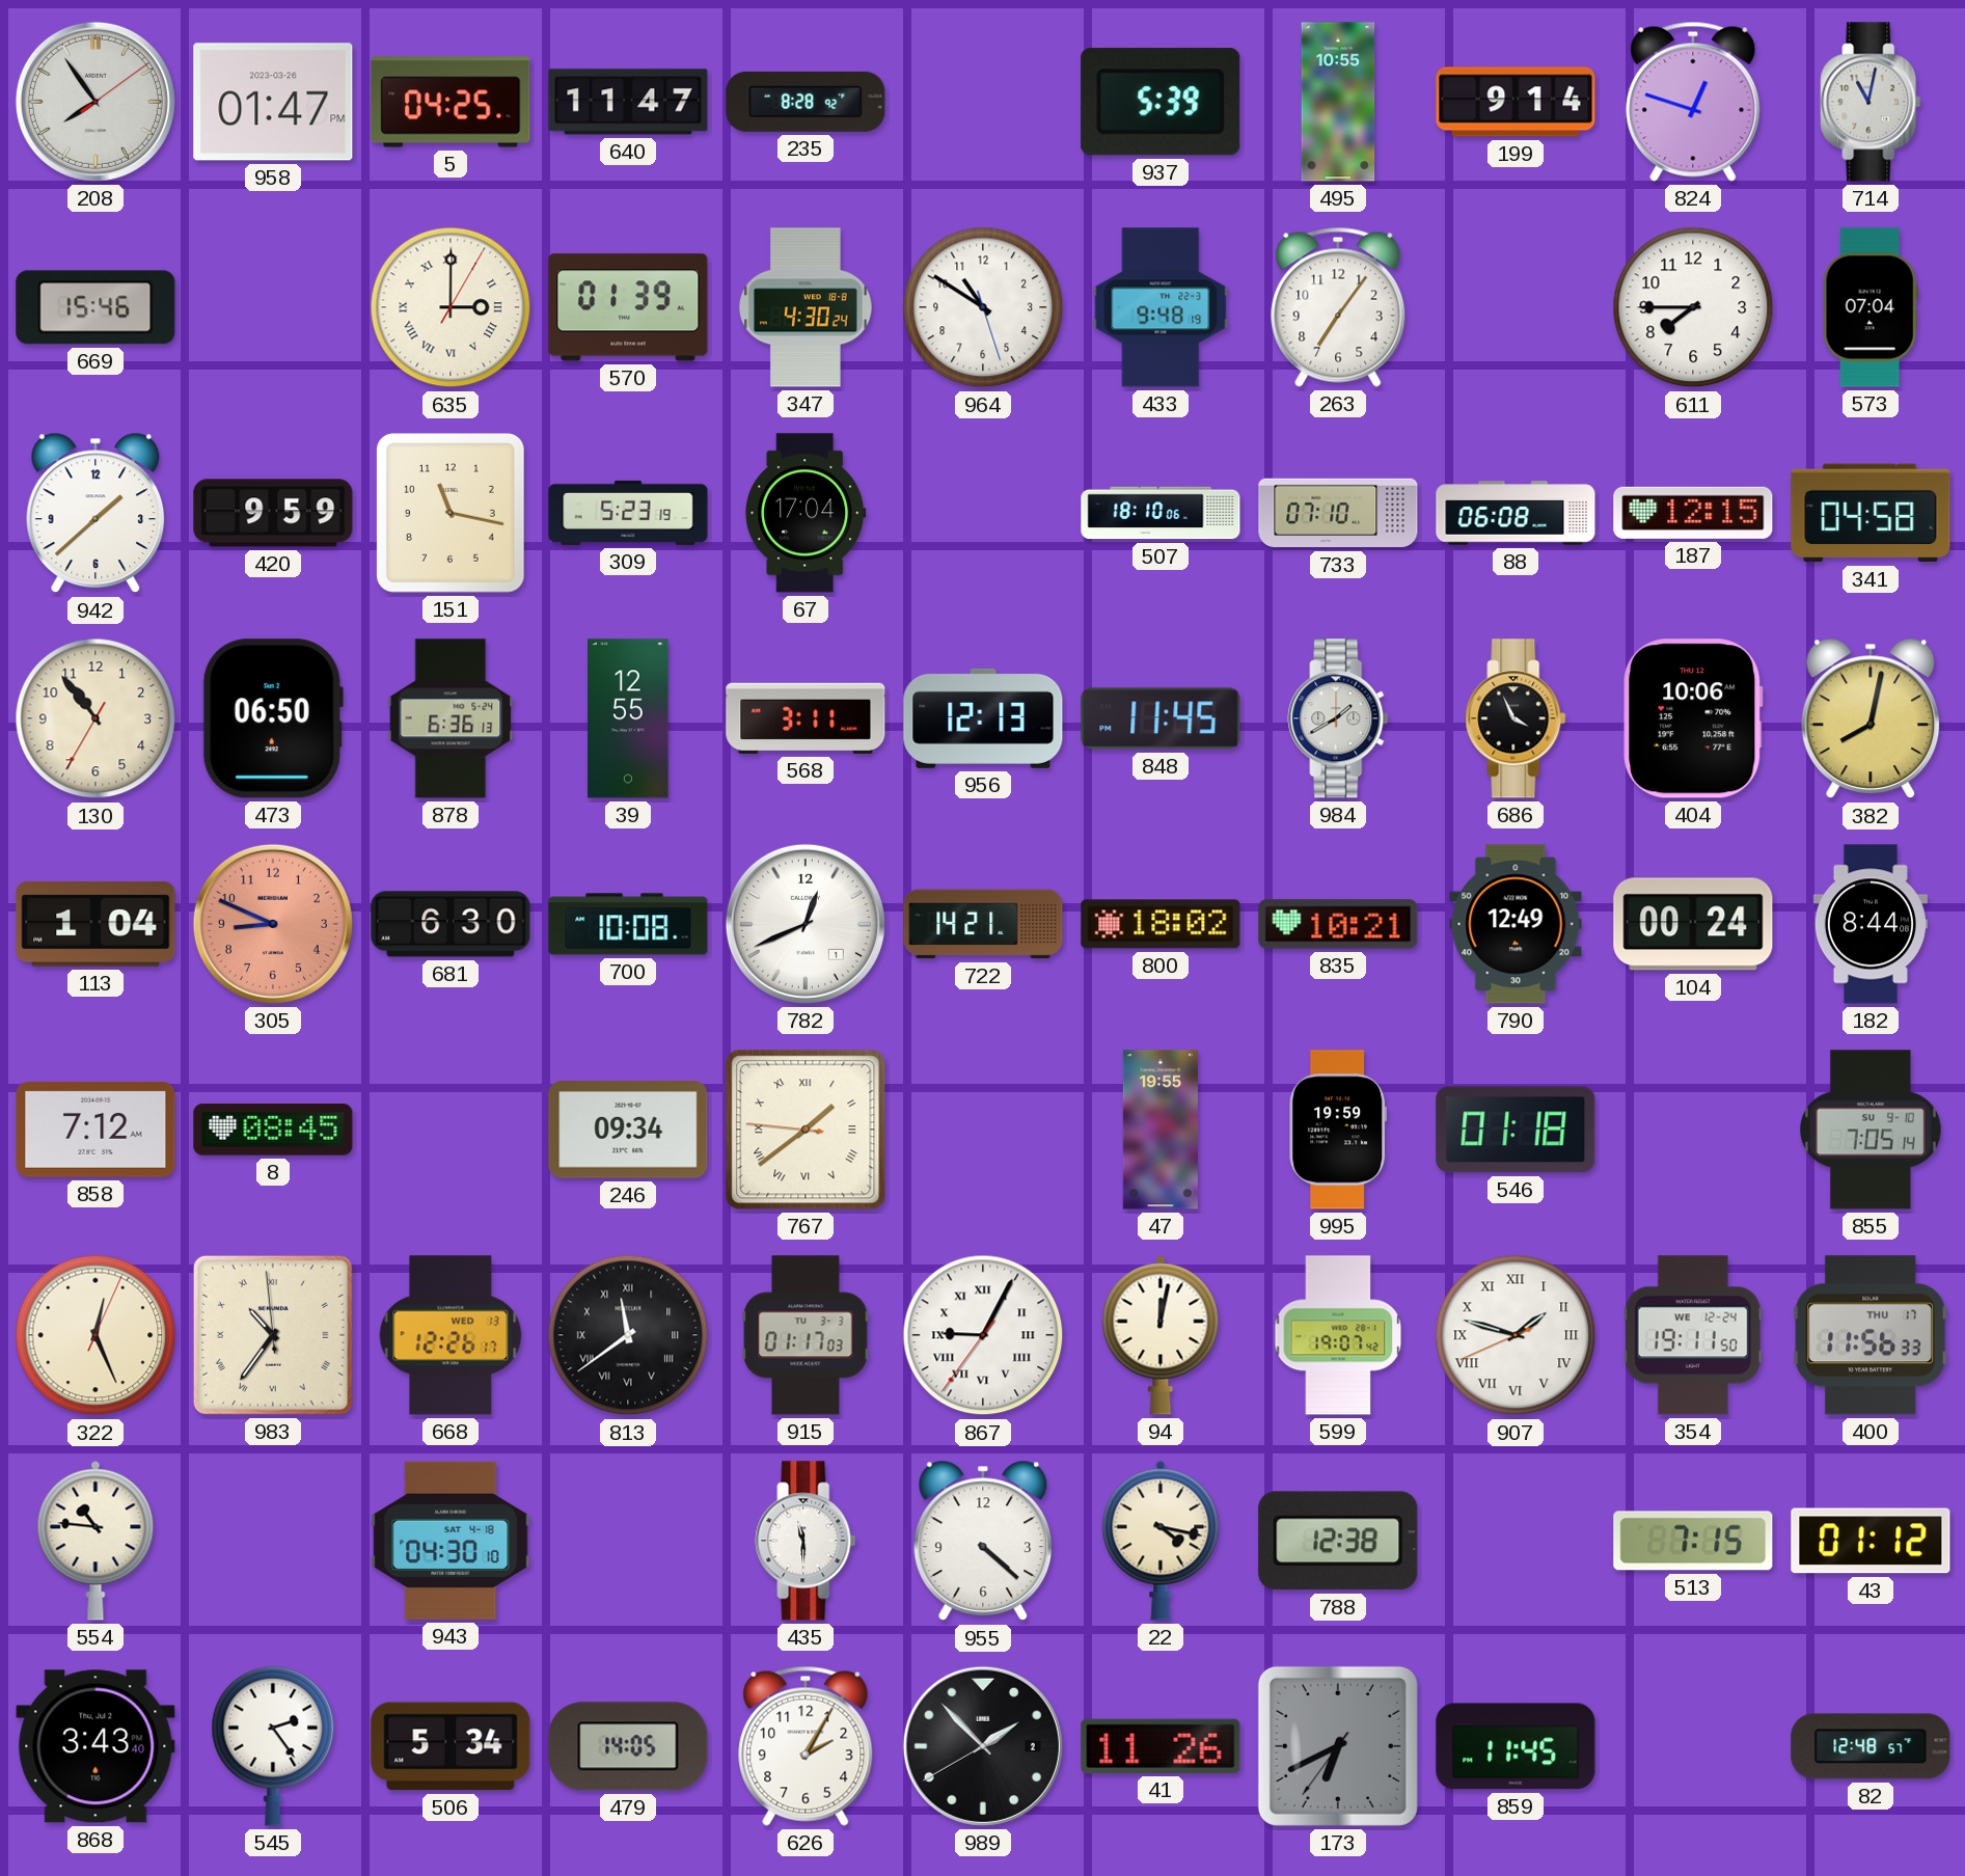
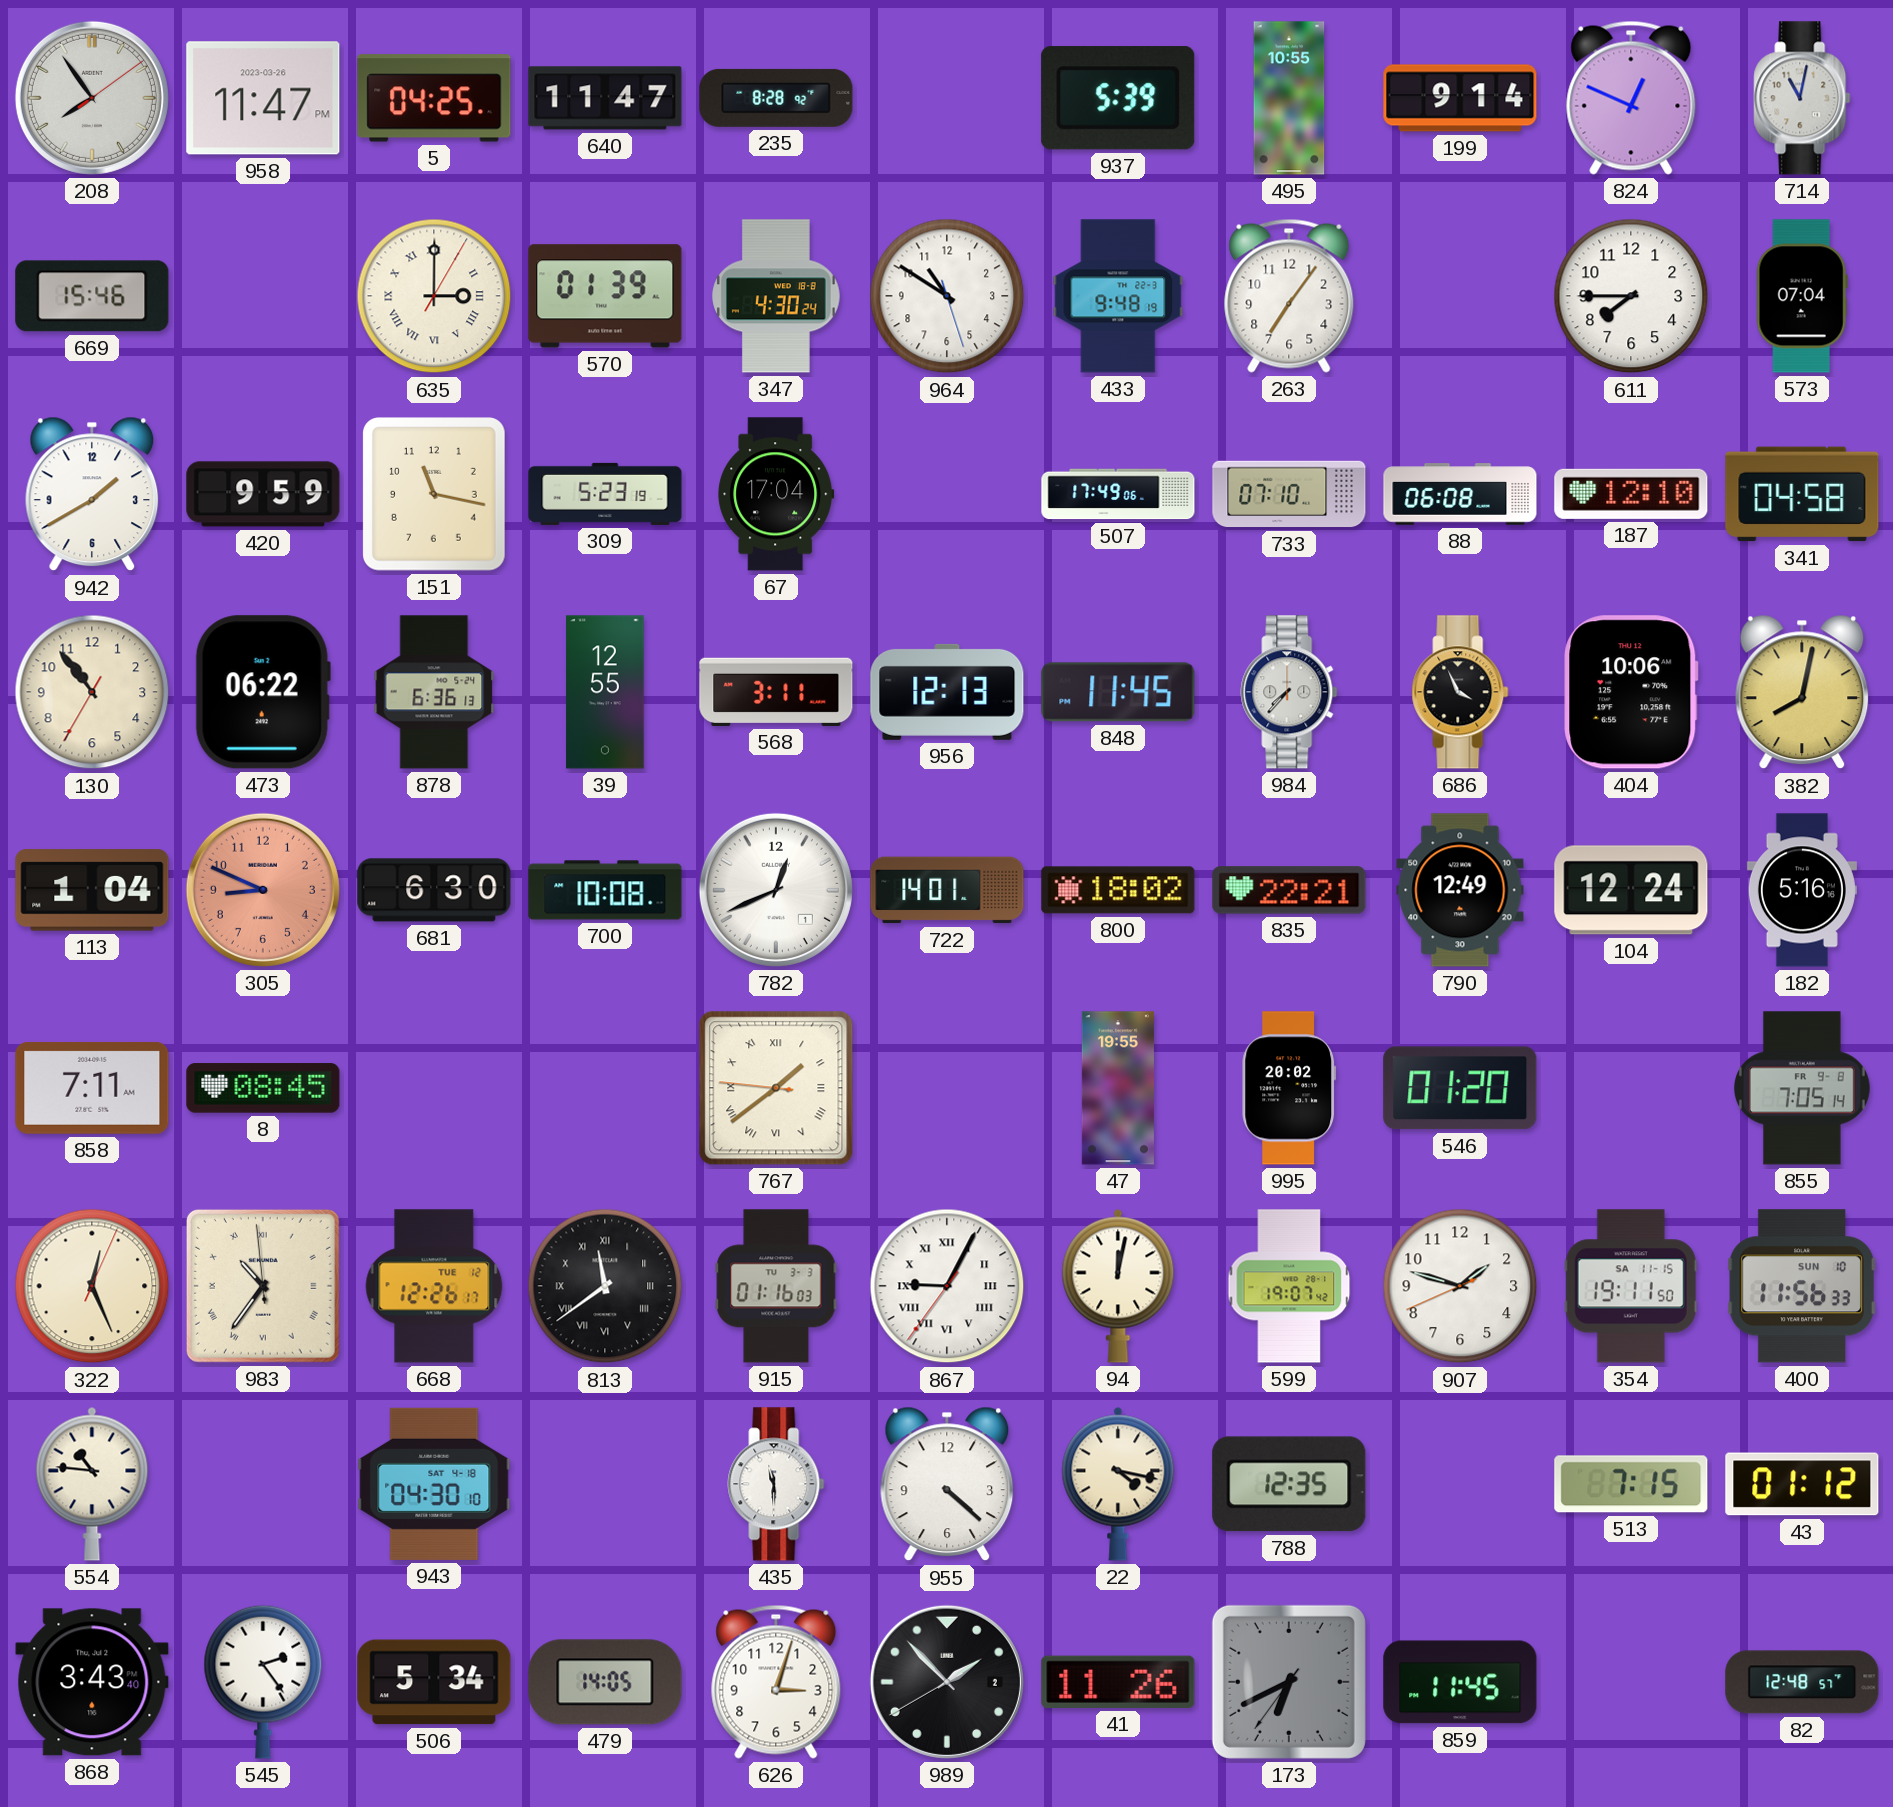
958: 01:47 -> 11:47 (263, 98)
824: 12:48 -> 12:49 (1631, 98)
942: 1:38 -> 1:40 (92, 494)
507: 18:10 -> 17:49 (1118, 494)
187: 12:15 -> 12:10 (1631, 494)
473: 06:50 -> 06:22 (263, 692)
984: 1:40 -> 7:37 (1289, 692)
722: 14:21 -> 14:01 (947, 890)
835: 10:21 -> 22:21 (1289, 890)
104: 00:24 -> 12:24 (1631, 890)
182: 8:44 -> 5:16 (1802, 890)
858: 7:12 -> 7:11 (92, 1088)
246: 09:34 -> none (628, 1130)
995: 19:59 -> 20:02 (1289, 1088)
546: 01:18 -> 01:20 (1460, 1088)
855 date: SU 9-10 -> FR 9-8 (1802, 1088)
668 date: WED 13 -> TUE 12 (434, 1286)
915: 01:17 -> 01:16 (776, 1286)
907 numerals: Roman -> Arabic (1460, 1286)
354 date: WE 12-24 -> SA 11-15 (1631, 1286)
400 date: THU 17 -> SUN 10 (1802, 1286)
788: 12:38 -> 12:35 (1289, 1484)
626: 2:05 -> 3:03 (776, 1682)
